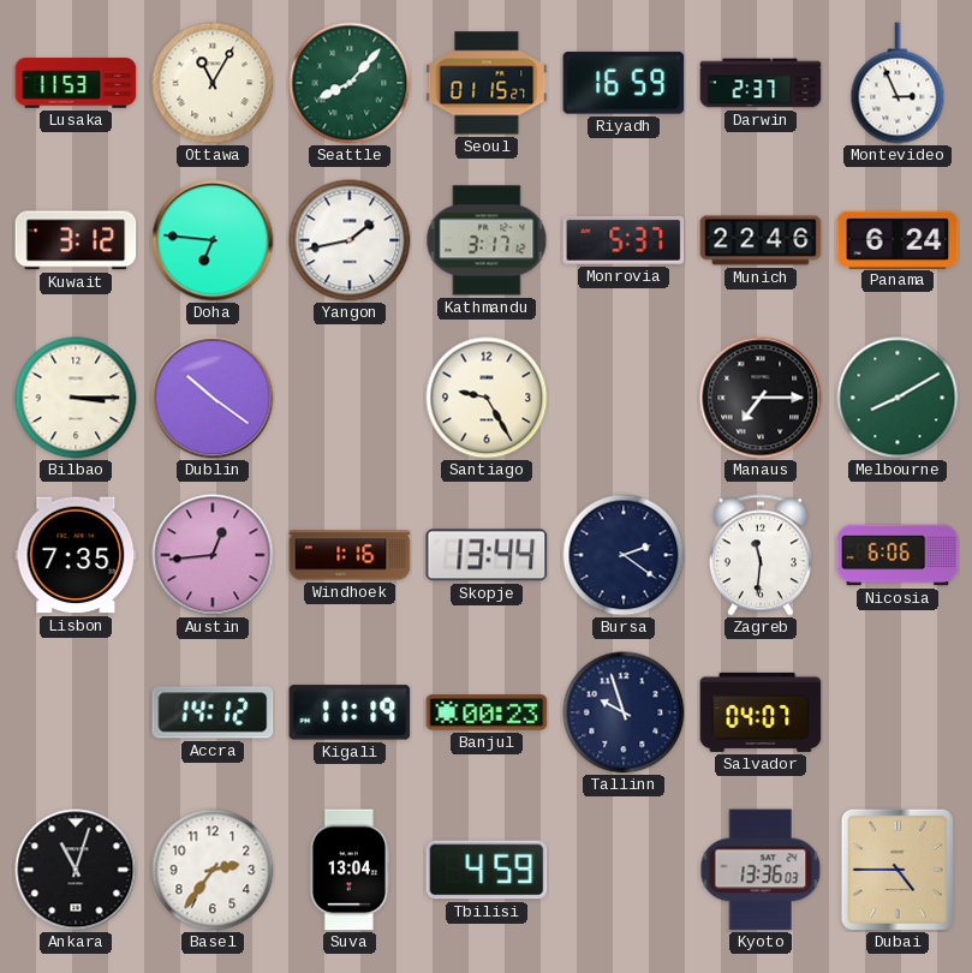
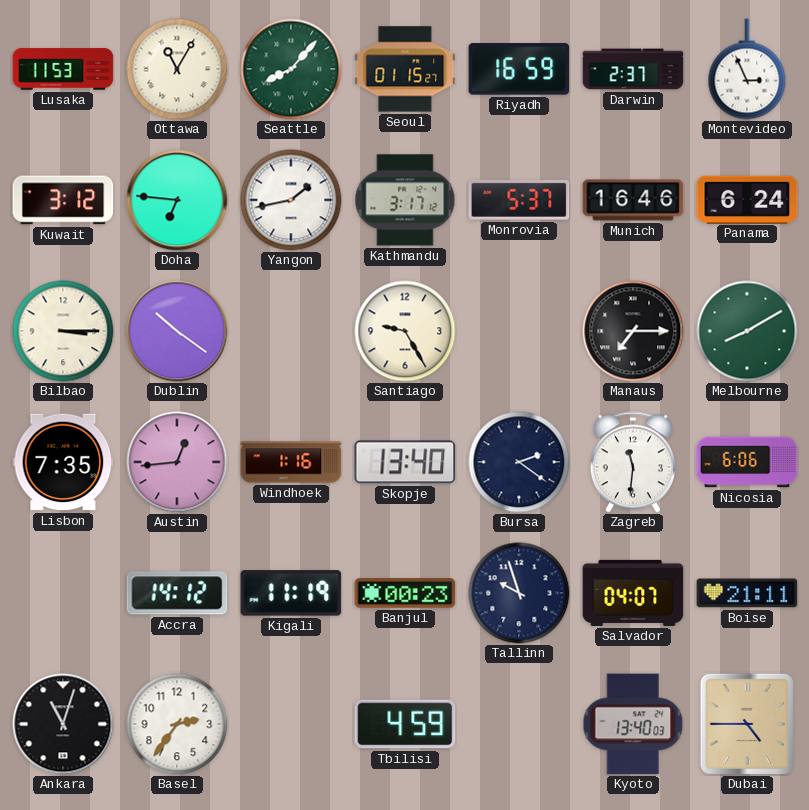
Munich: 22:46 -> 16:46 (633, 200)
Skopje: 13:44 -> 13:40 (405, 462)
Boise: none -> 21:11 (747, 593)
Suva: 13:04 -> none (348, 870)
Kyoto: 13:36 -> 13:40 (633, 724)
